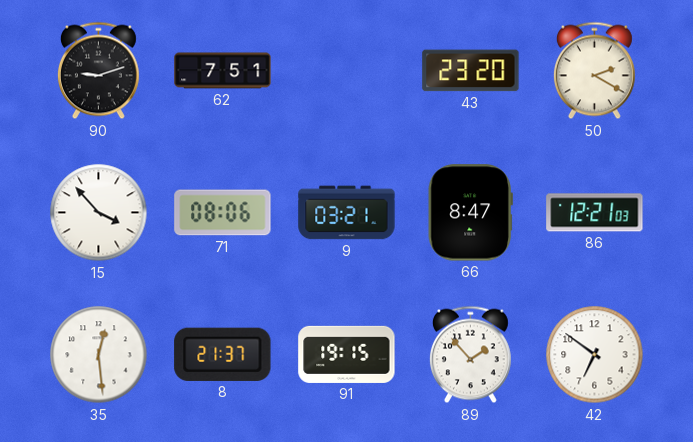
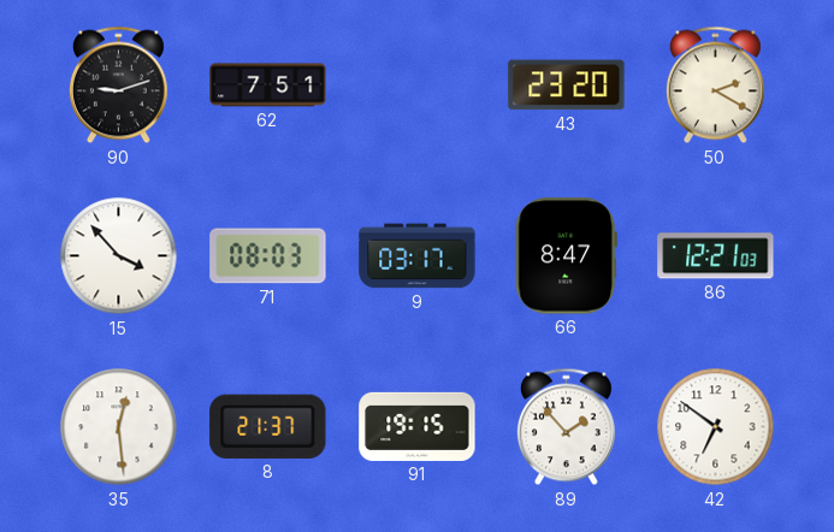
71: 08:06 -> 08:03 (268, 256)
9: 03:21 -> 03:17 (418, 256)
